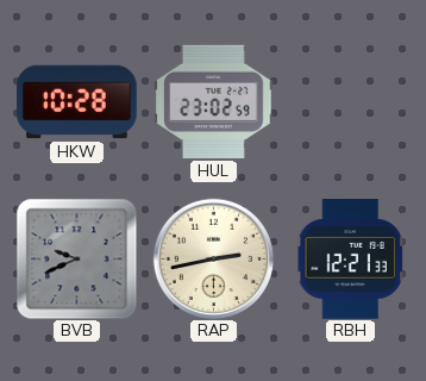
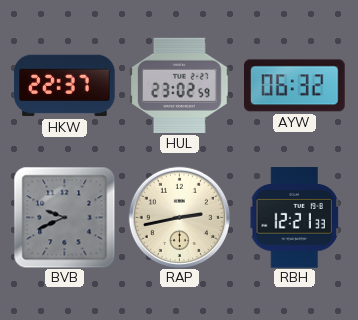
HKW: 10:28 -> 22:37 (65, 86)
AYW: none -> 06:32 (295, 86)
